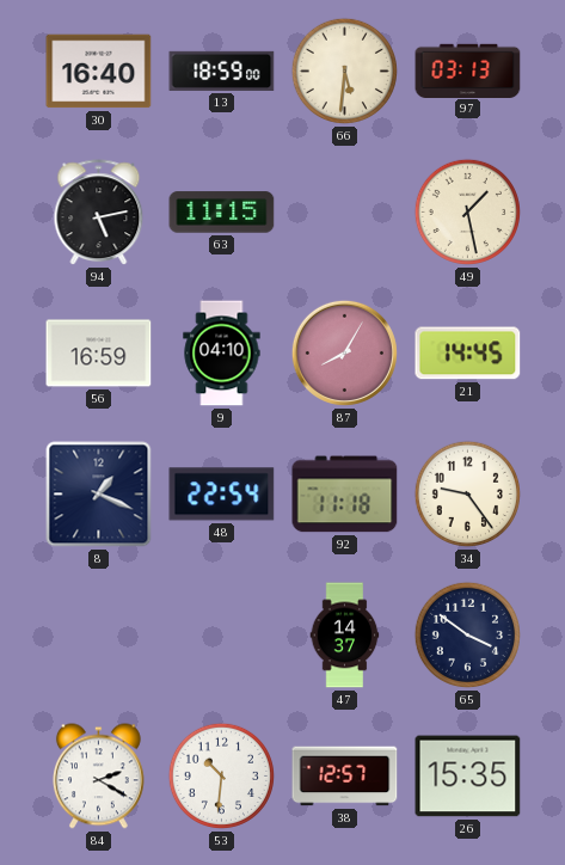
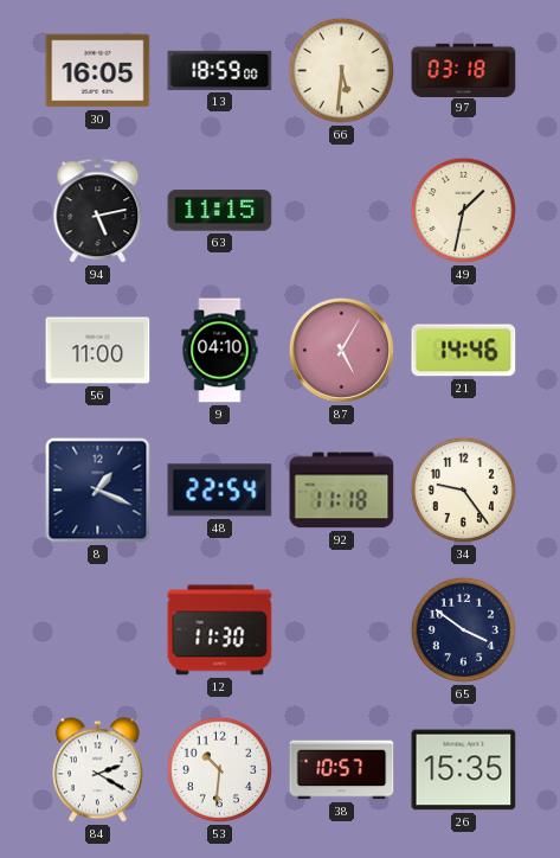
30: 16:40 -> 16:05 (98, 71)
97: 03:13 -> 03:18 (464, 70)
49: 1:28 -> 1:32 (463, 210)
56: 16:59 -> 11:00 (98, 351)
87: 8:05 -> 5:05 (341, 350)
21: 14:45 -> 14:46 (464, 351)
12: none -> 11:30 (220, 630)
47: 14:37 -> none (345, 636)
38: 12:57 -> 10:57 (342, 770)
